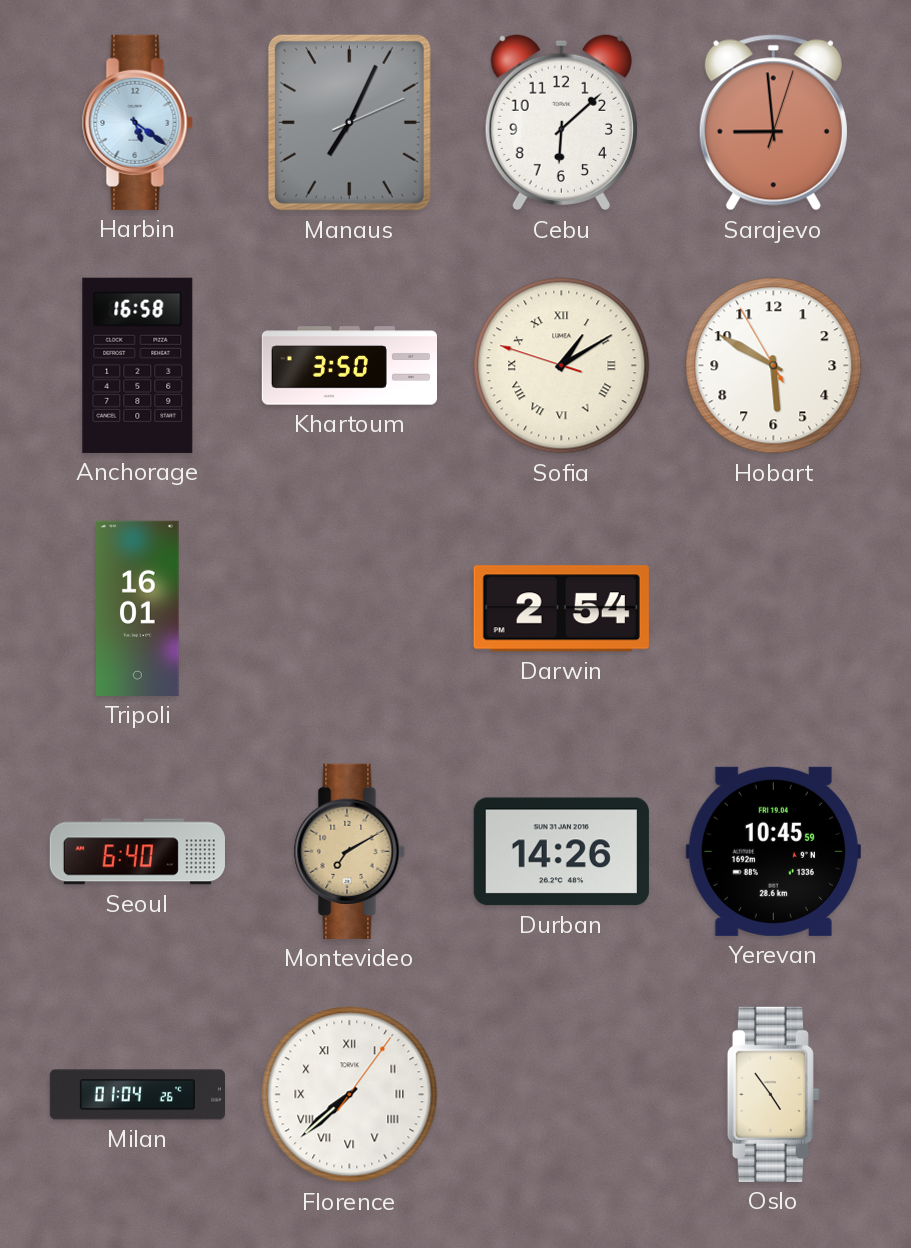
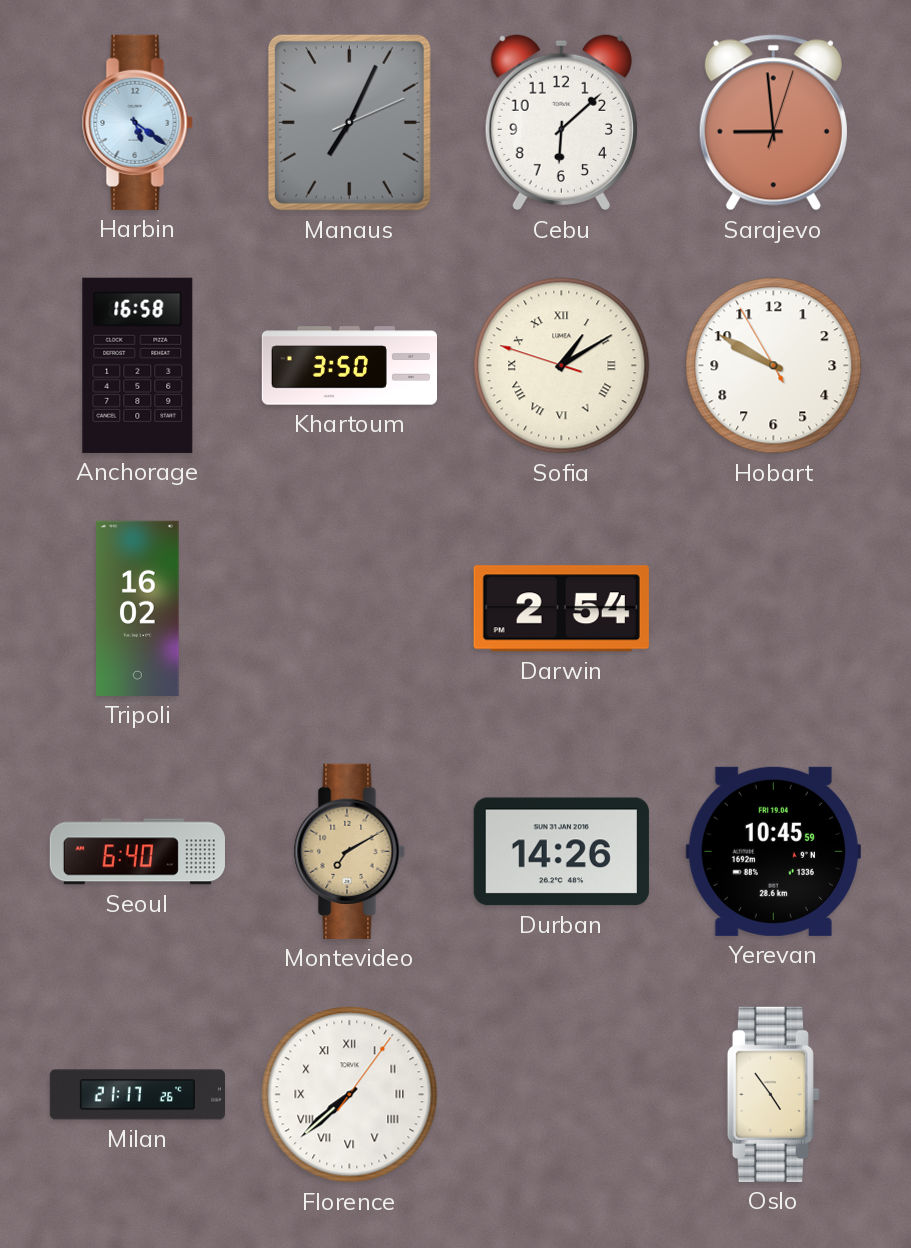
Hobart: 5:49 -> 9:49 (774, 366)
Tripoli: 16:01 -> 16:02 (138, 608)
Milan: 01:04 -> 21:17 (137, 1095)
